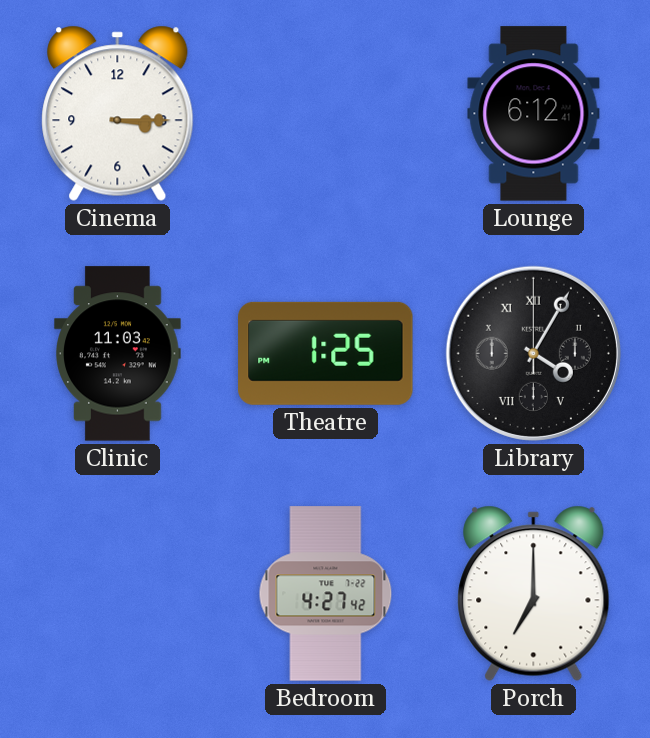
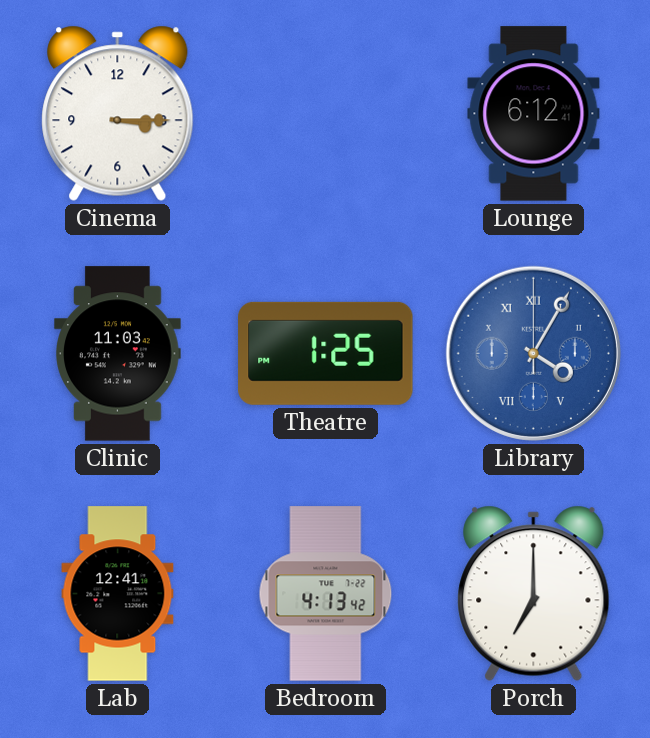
Library dial: black -> blue (533, 353)
Lab: none -> 12:41 (118, 594)
Bedroom: 4:27 -> 4:13 (326, 594)
